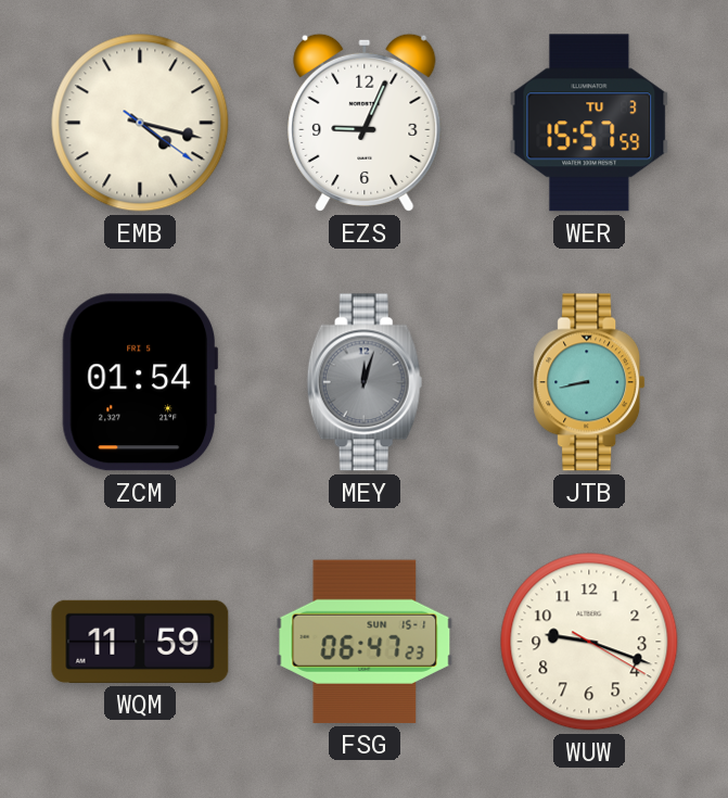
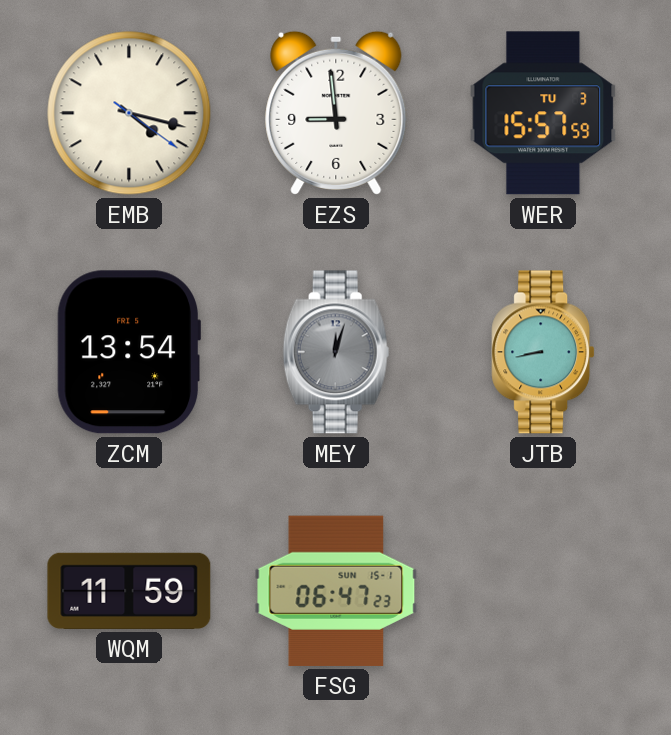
EZS: 9:04 -> 8:59 (336, 113)
ZCM: 01:54 -> 13:54 (129, 352)
WUW: 9:18 -> none (589, 642)
